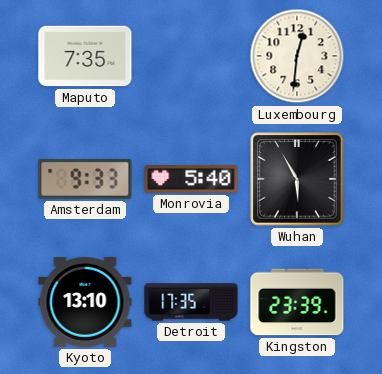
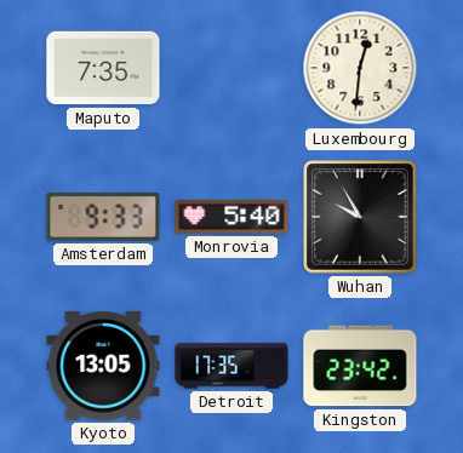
Wuhan: 5:55 -> 9:55 (360, 217)
Kyoto: 13:10 -> 13:05 (103, 367)
Kingston: 23:39 -> 23:42 (360, 366)
